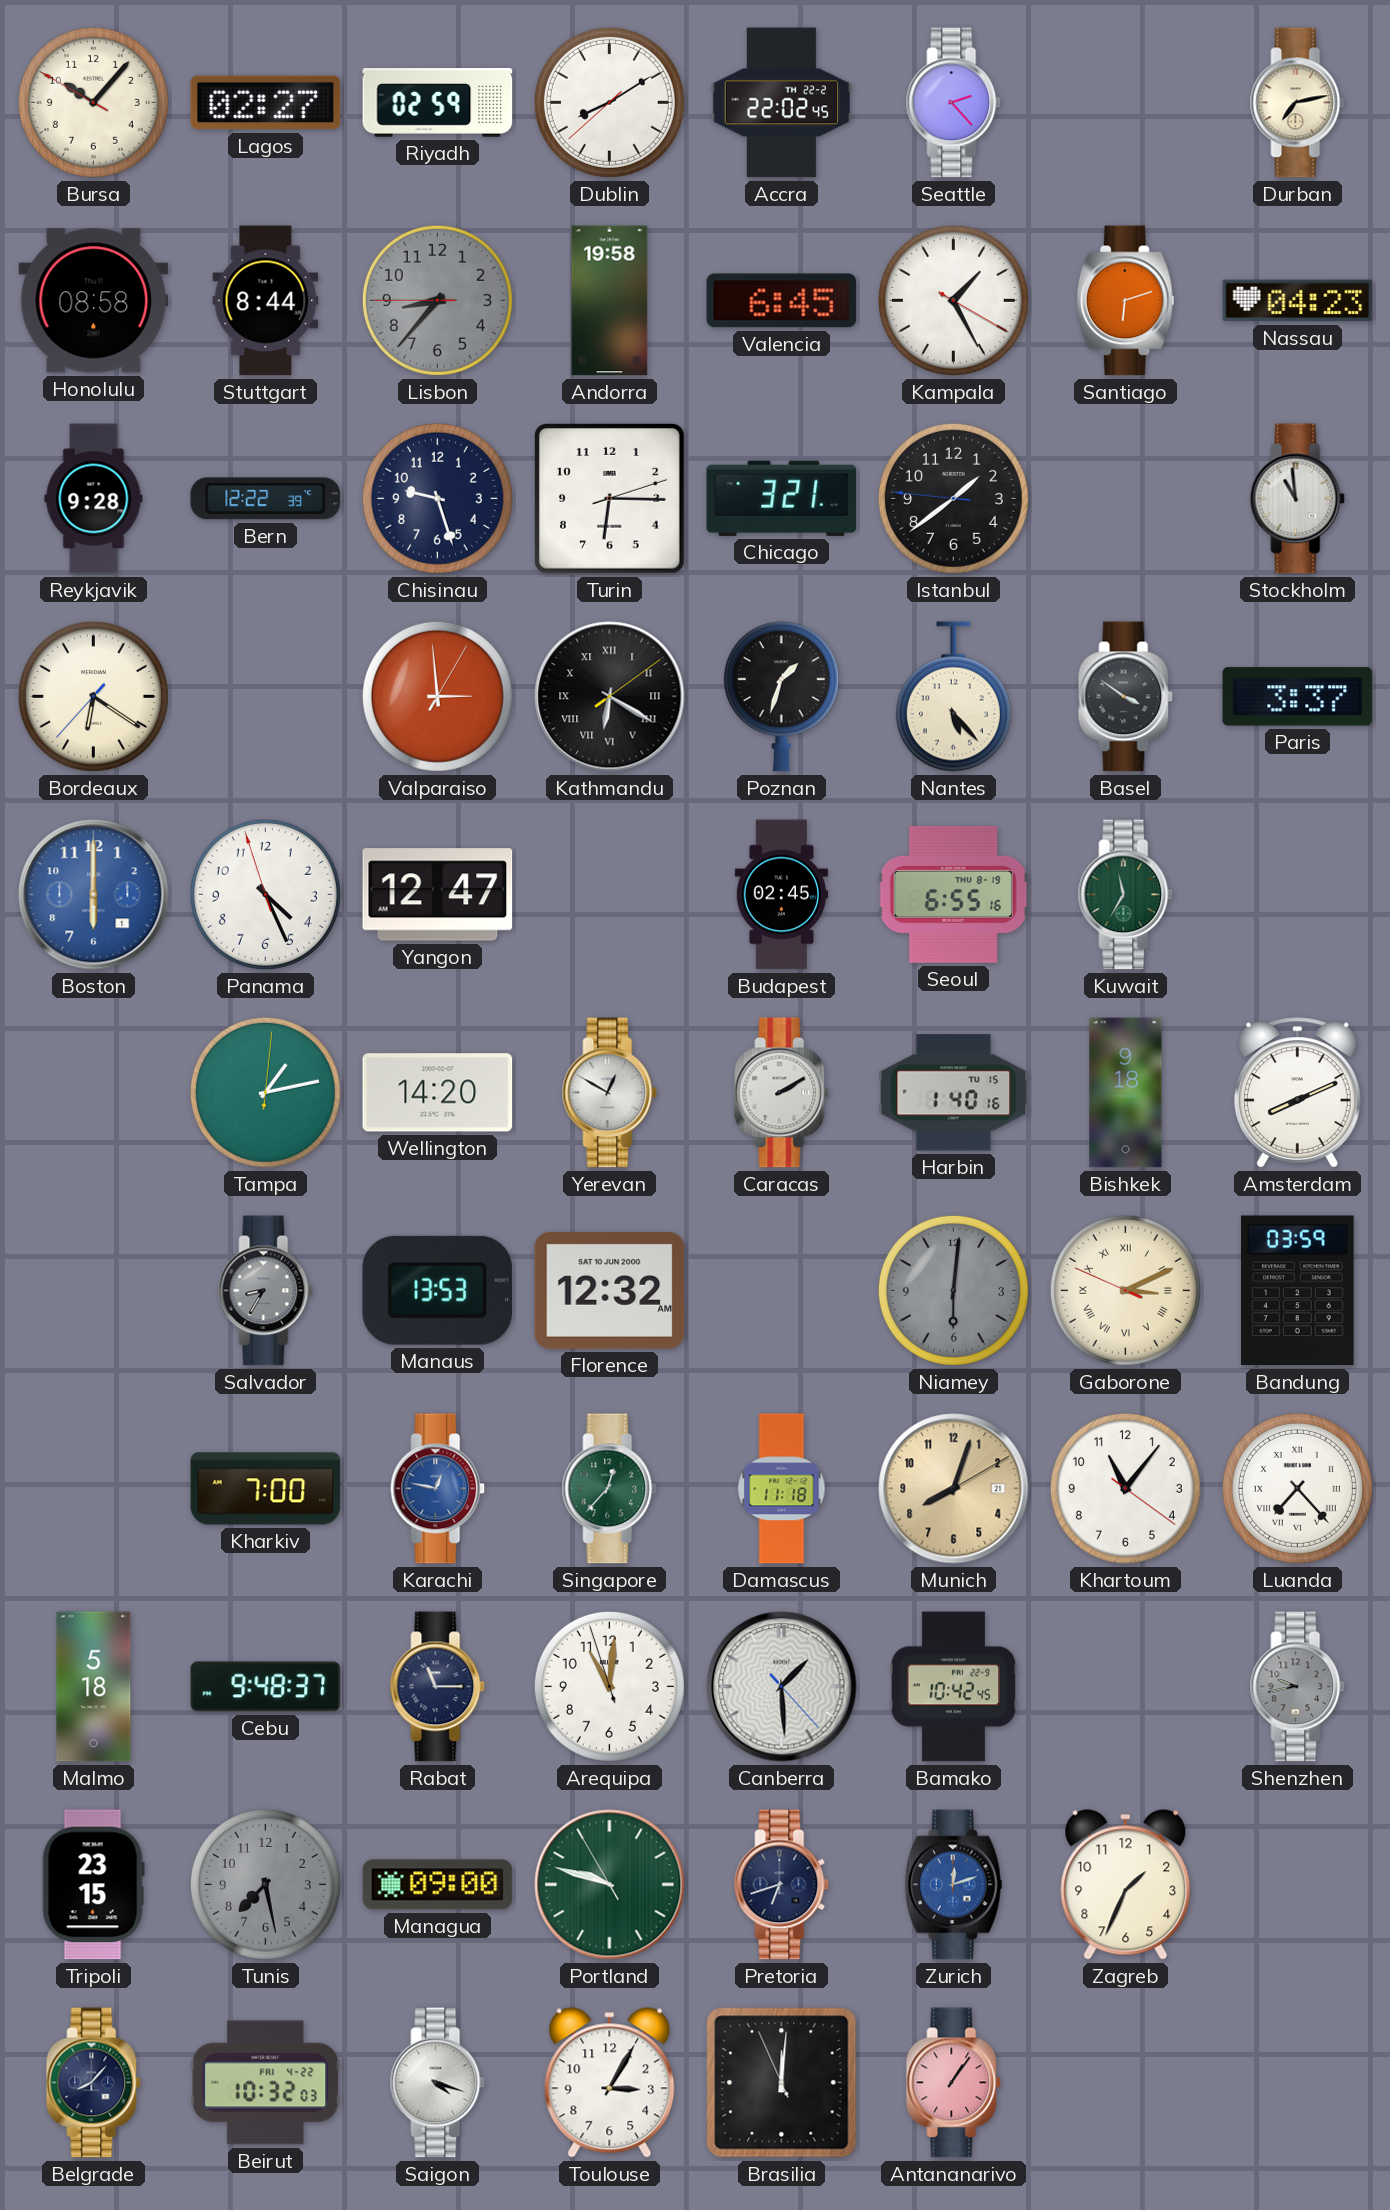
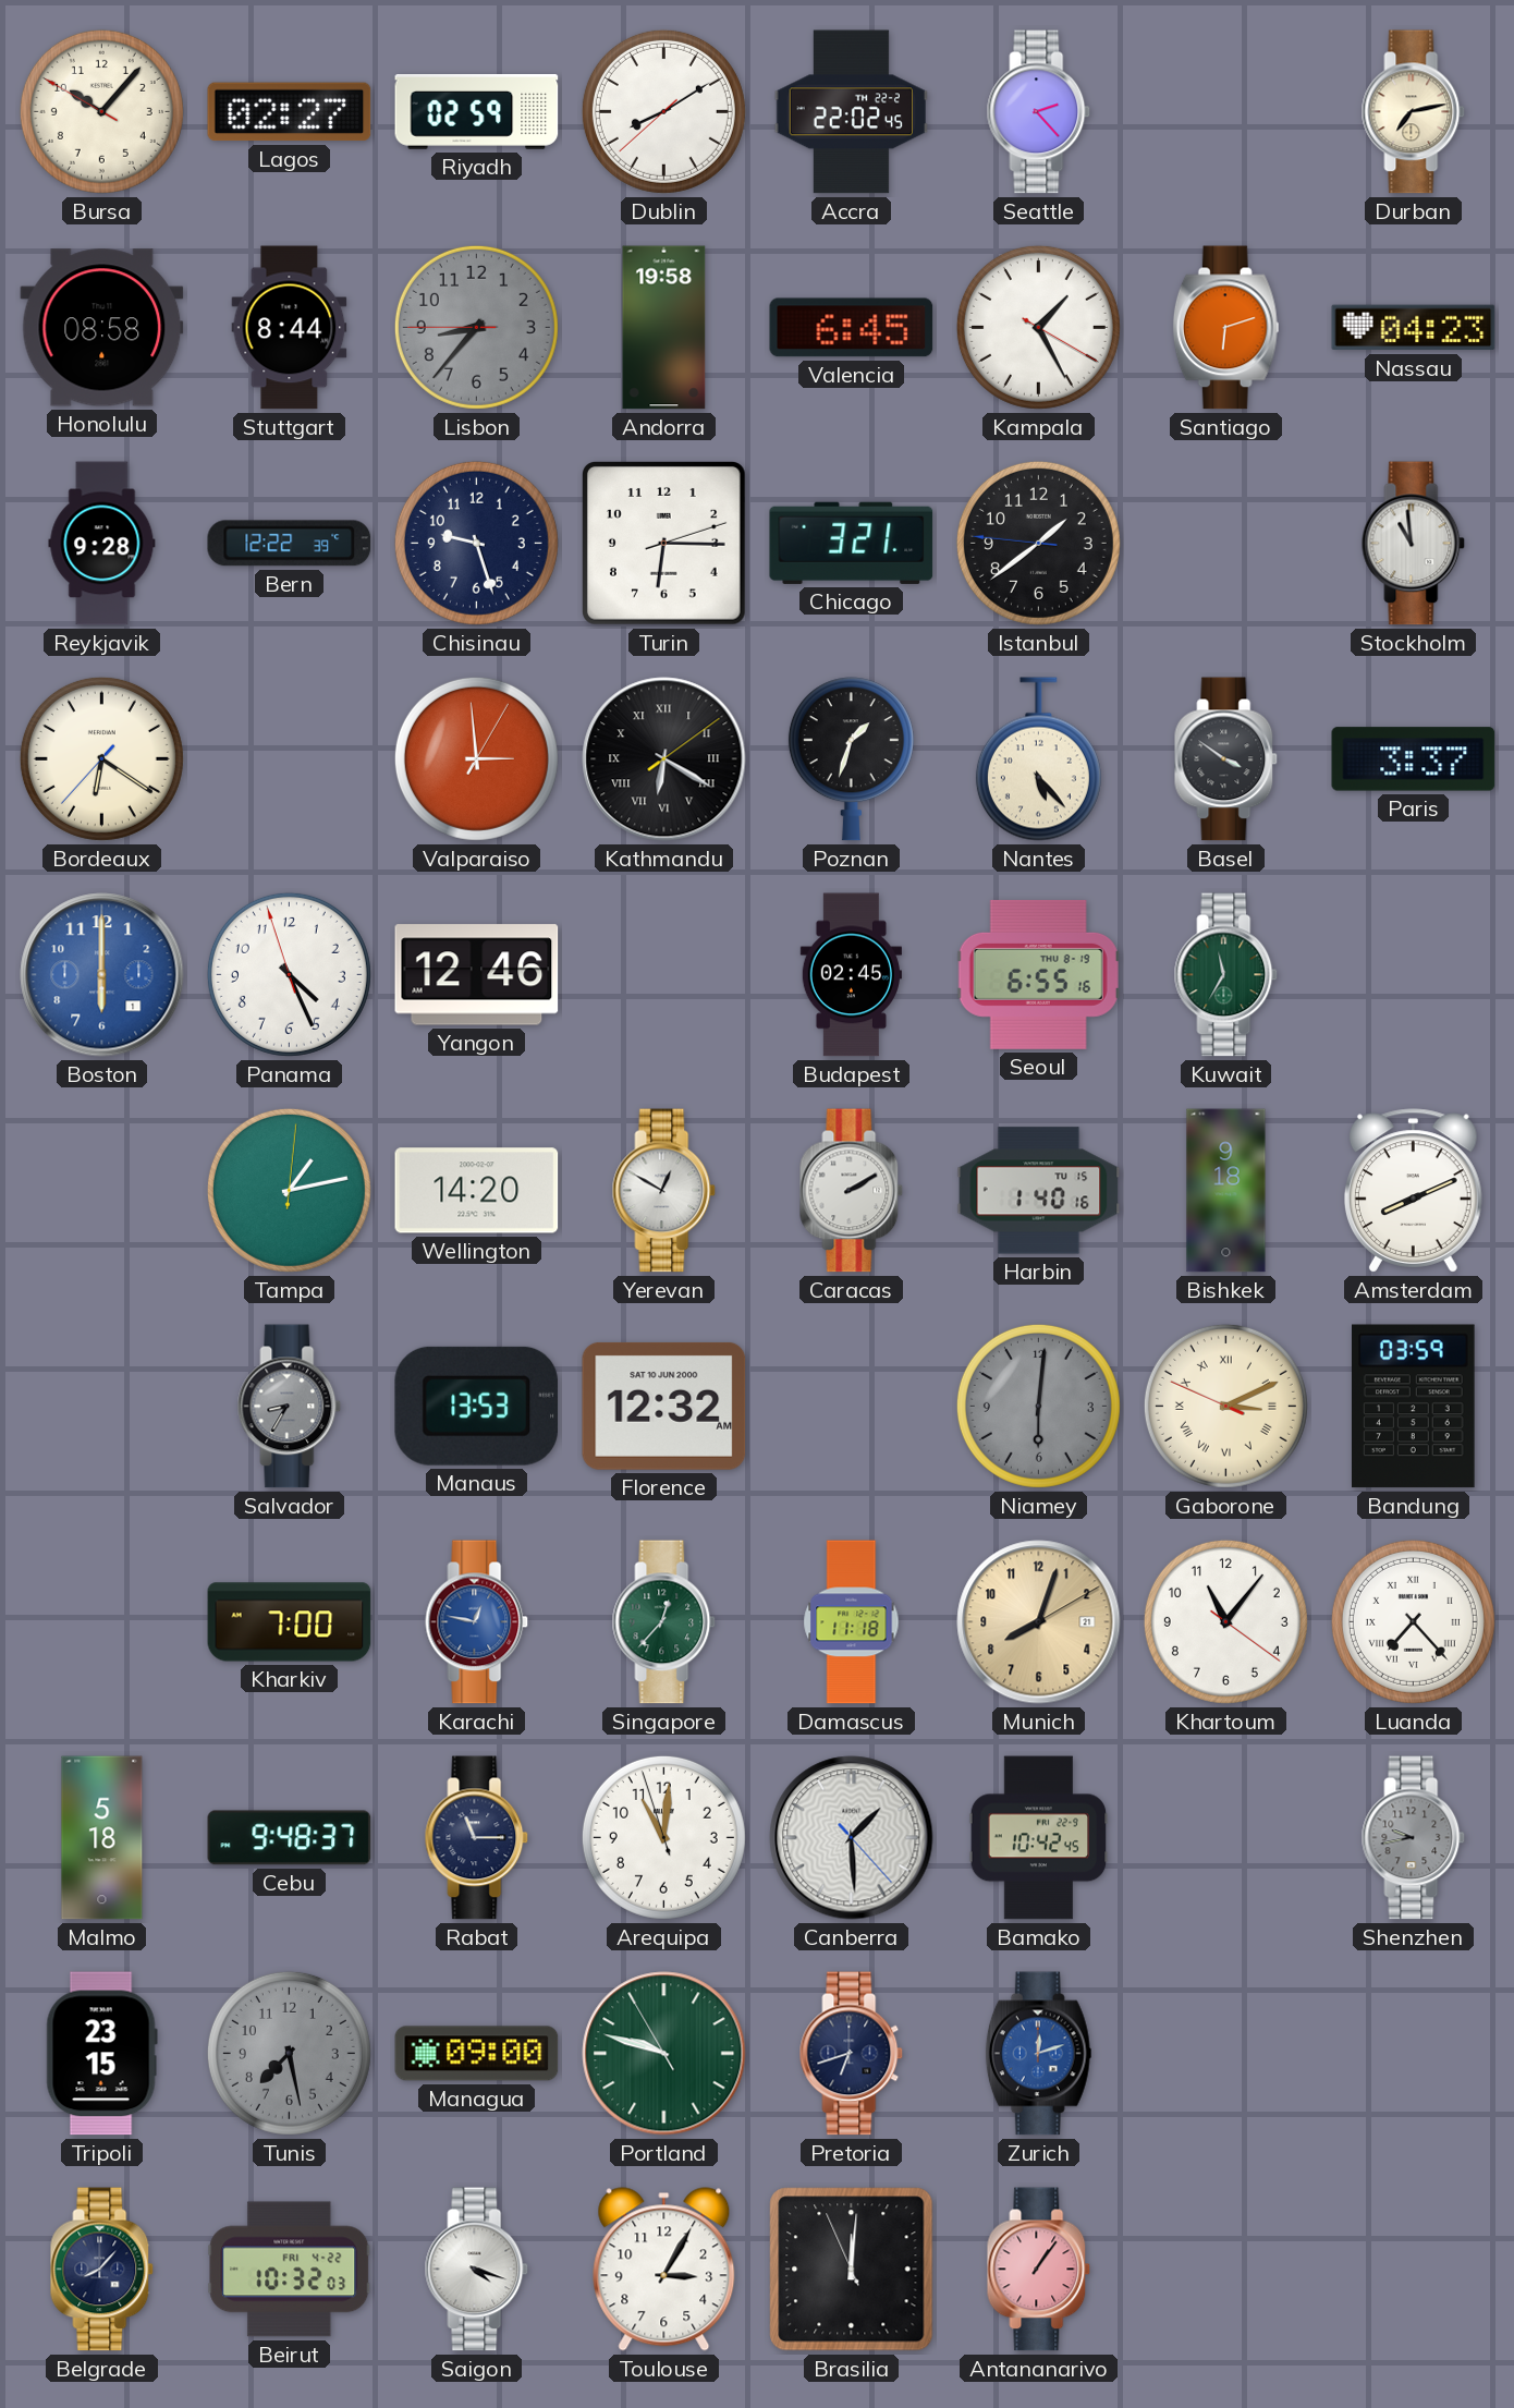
Yangon: 12:47 -> 12:46 (477, 975)
Zagreb: 1:34 -> none (1126, 1885)
